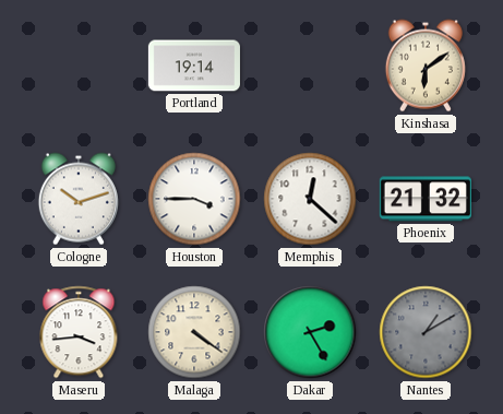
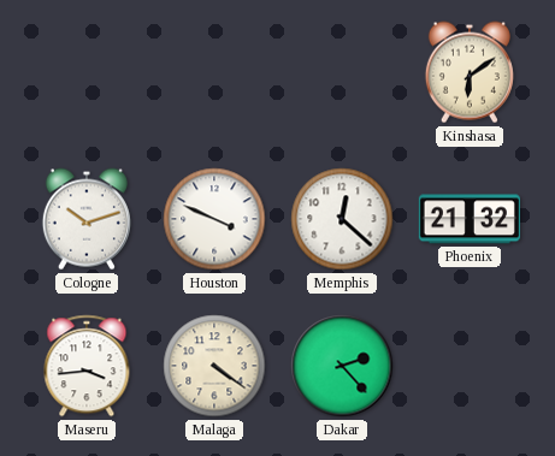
Portland: 19:14 -> none (194, 66)
Houston: 3:45 -> 3:49 (214, 219)
Dakar: 2:25 -> 2:23 (342, 366)
Nantes: 1:10 -> none (426, 332)
